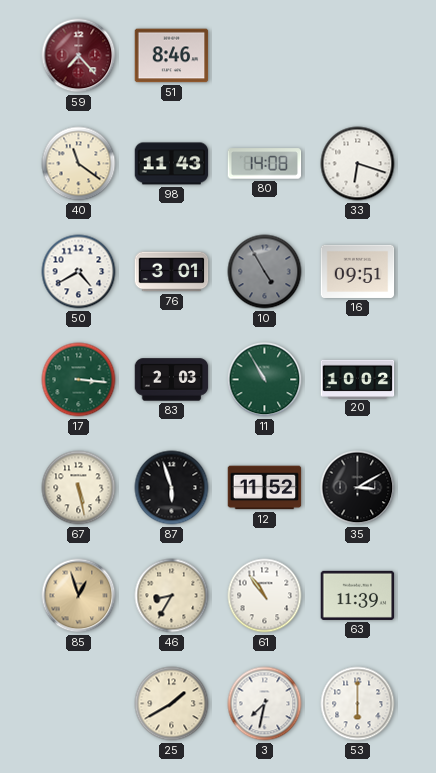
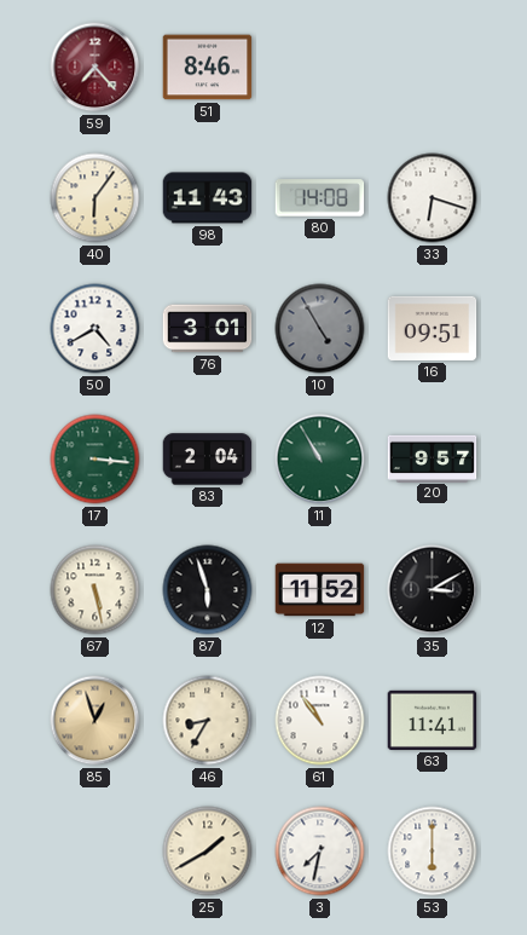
40: 11:21 -> 6:06 (95, 198)
83: 2:03 -> 2:04 (208, 460)
20: 10:02 -> 9:57 (433, 458)
63: 11:39 -> 11:41 (433, 720)
